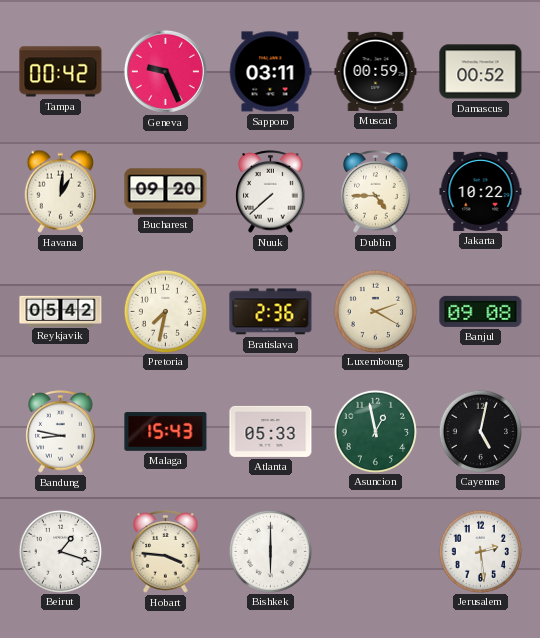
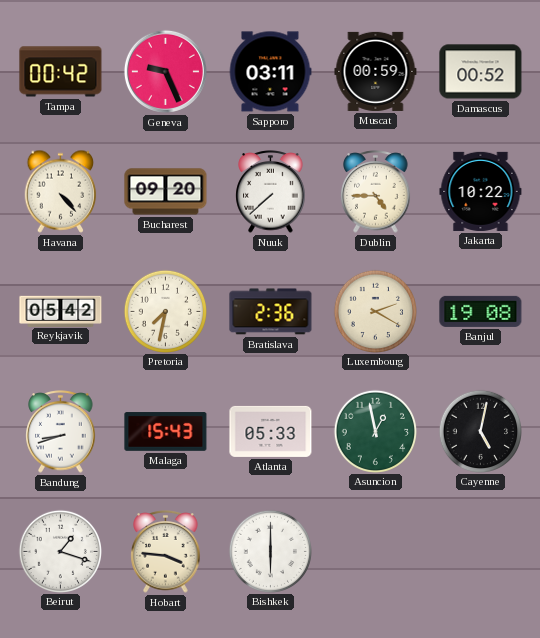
Havana: 1:01 -> 4:23 (61, 191)
Banjul: 09:08 -> 19:08 (481, 311)
Bandung: 8:47 -> 8:42 (61, 432)
Jerusalem: 2:29 -> none (480, 551)
